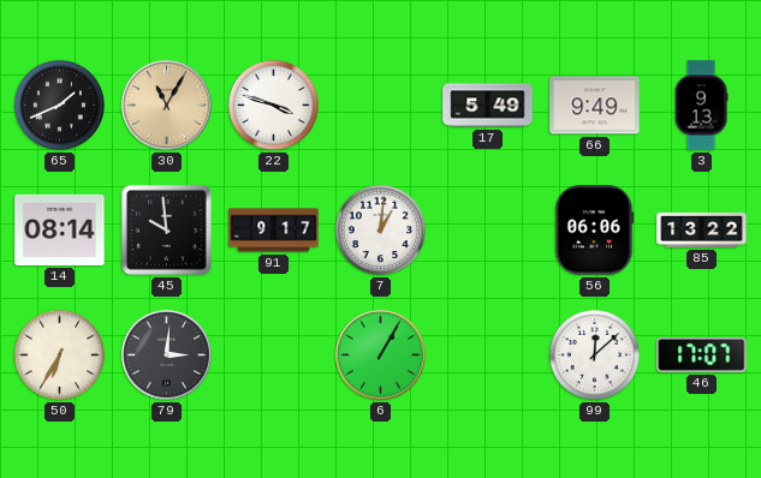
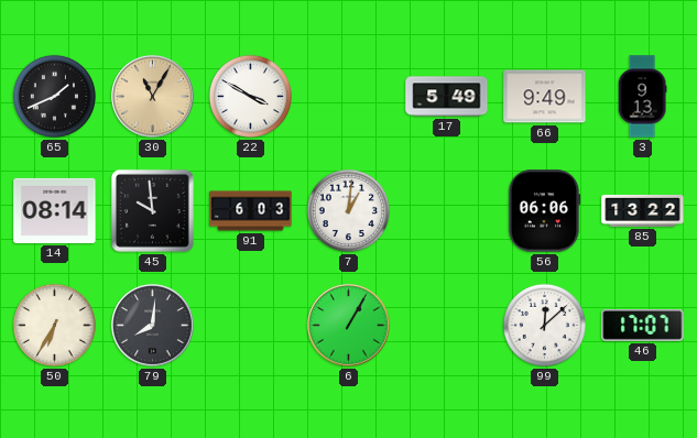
22: 3:48 -> 3:50 (250, 96)
91: 9:17 -> 6:03 (251, 211)
79: 3:01 -> 8:01 (153, 326)
